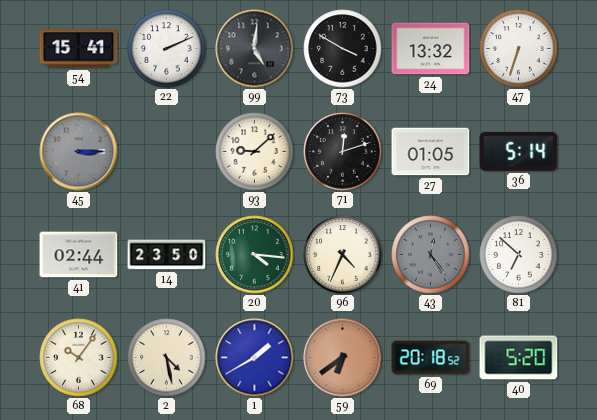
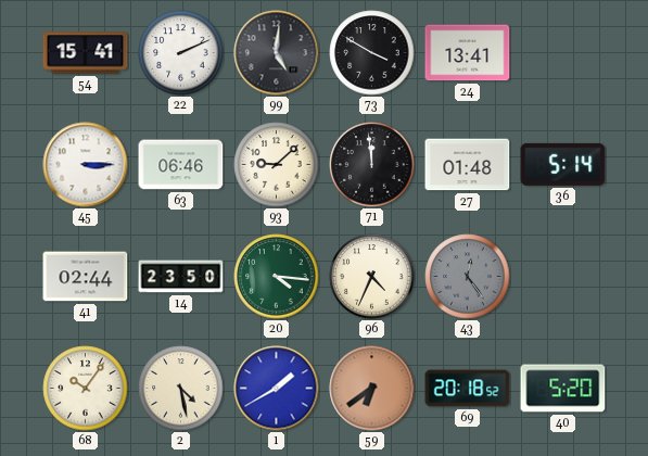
24: 13:32 -> 13:41 (468, 53)
47: 6:33 -> none (519, 49)
45 dial: grey -> white (86, 165)
63: none -> 06:46 (181, 165)
71: 12:12 -> 11:59 (372, 165)
27: 01:05 -> 01:48 (468, 165)
81: 6:52 -> none (519, 255)
